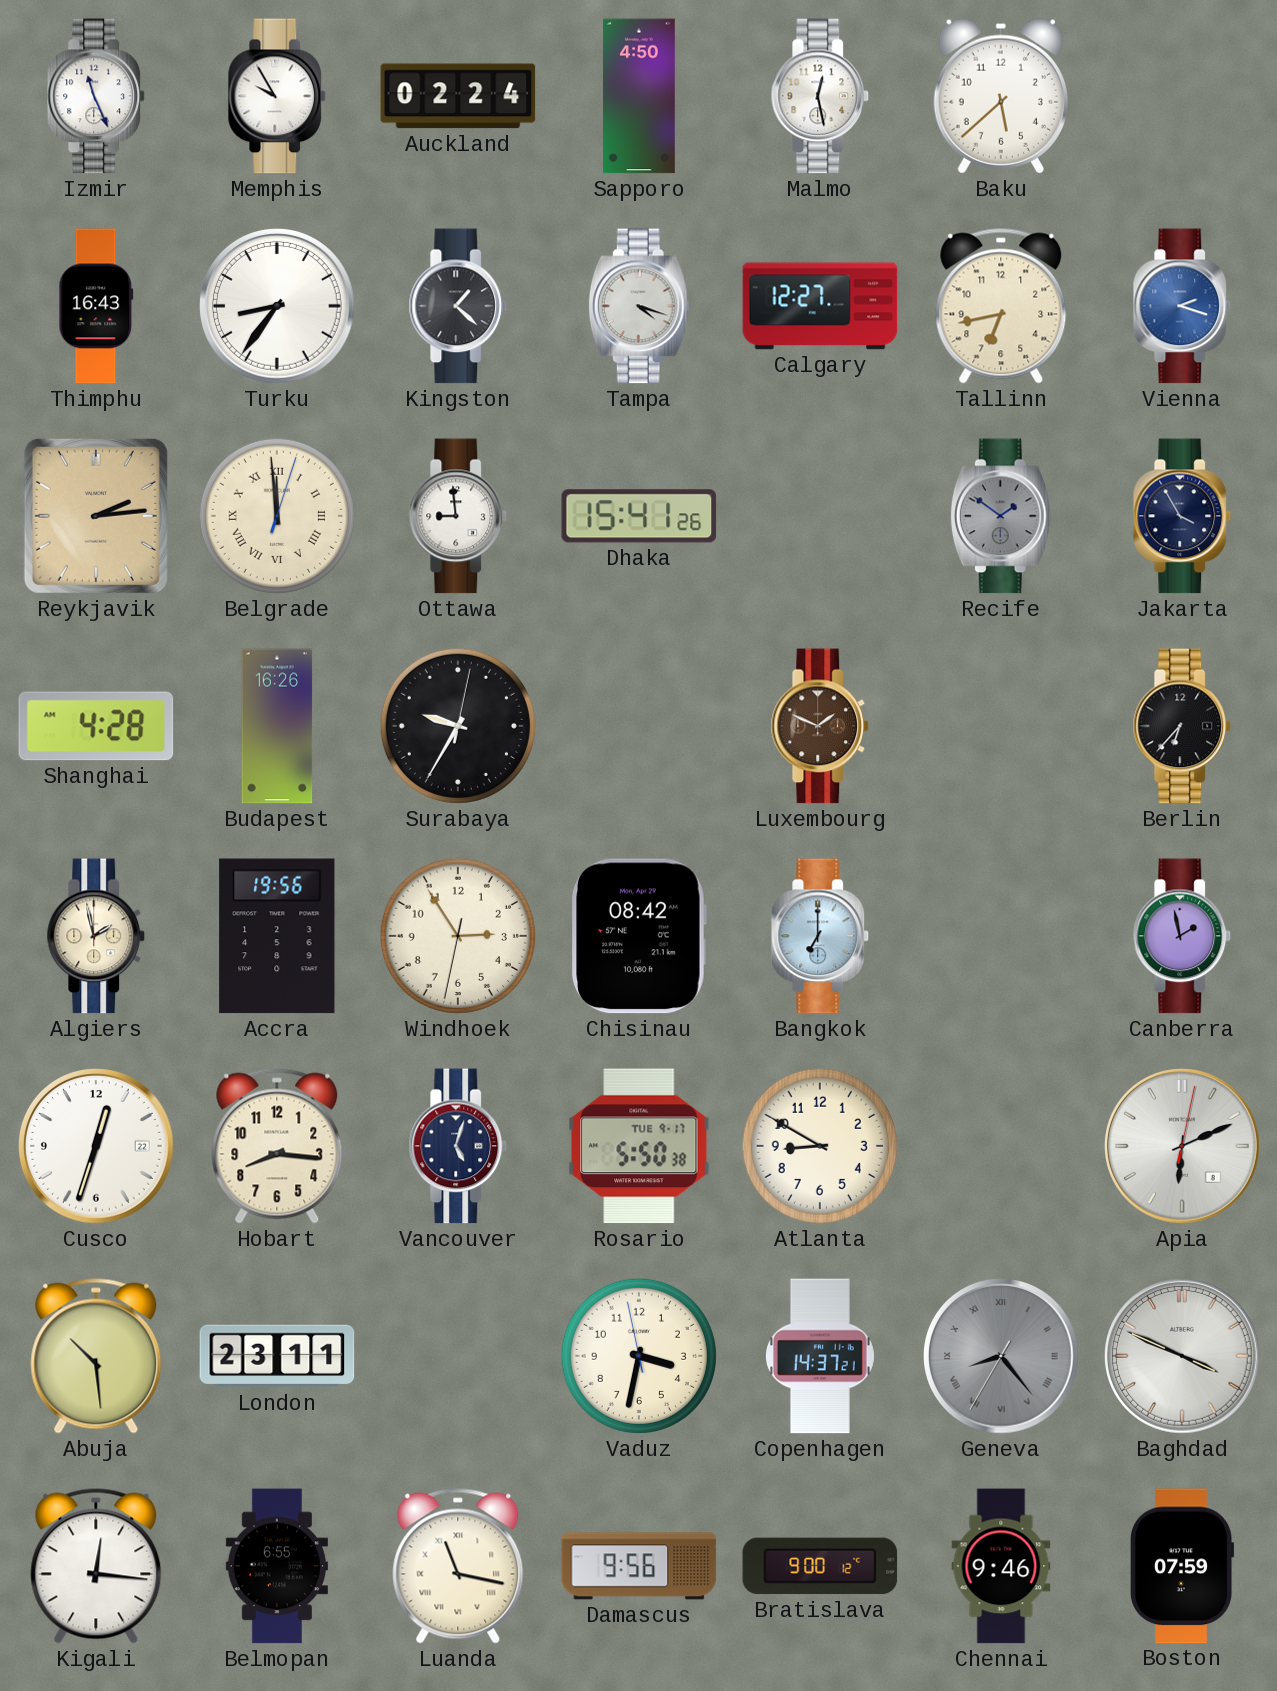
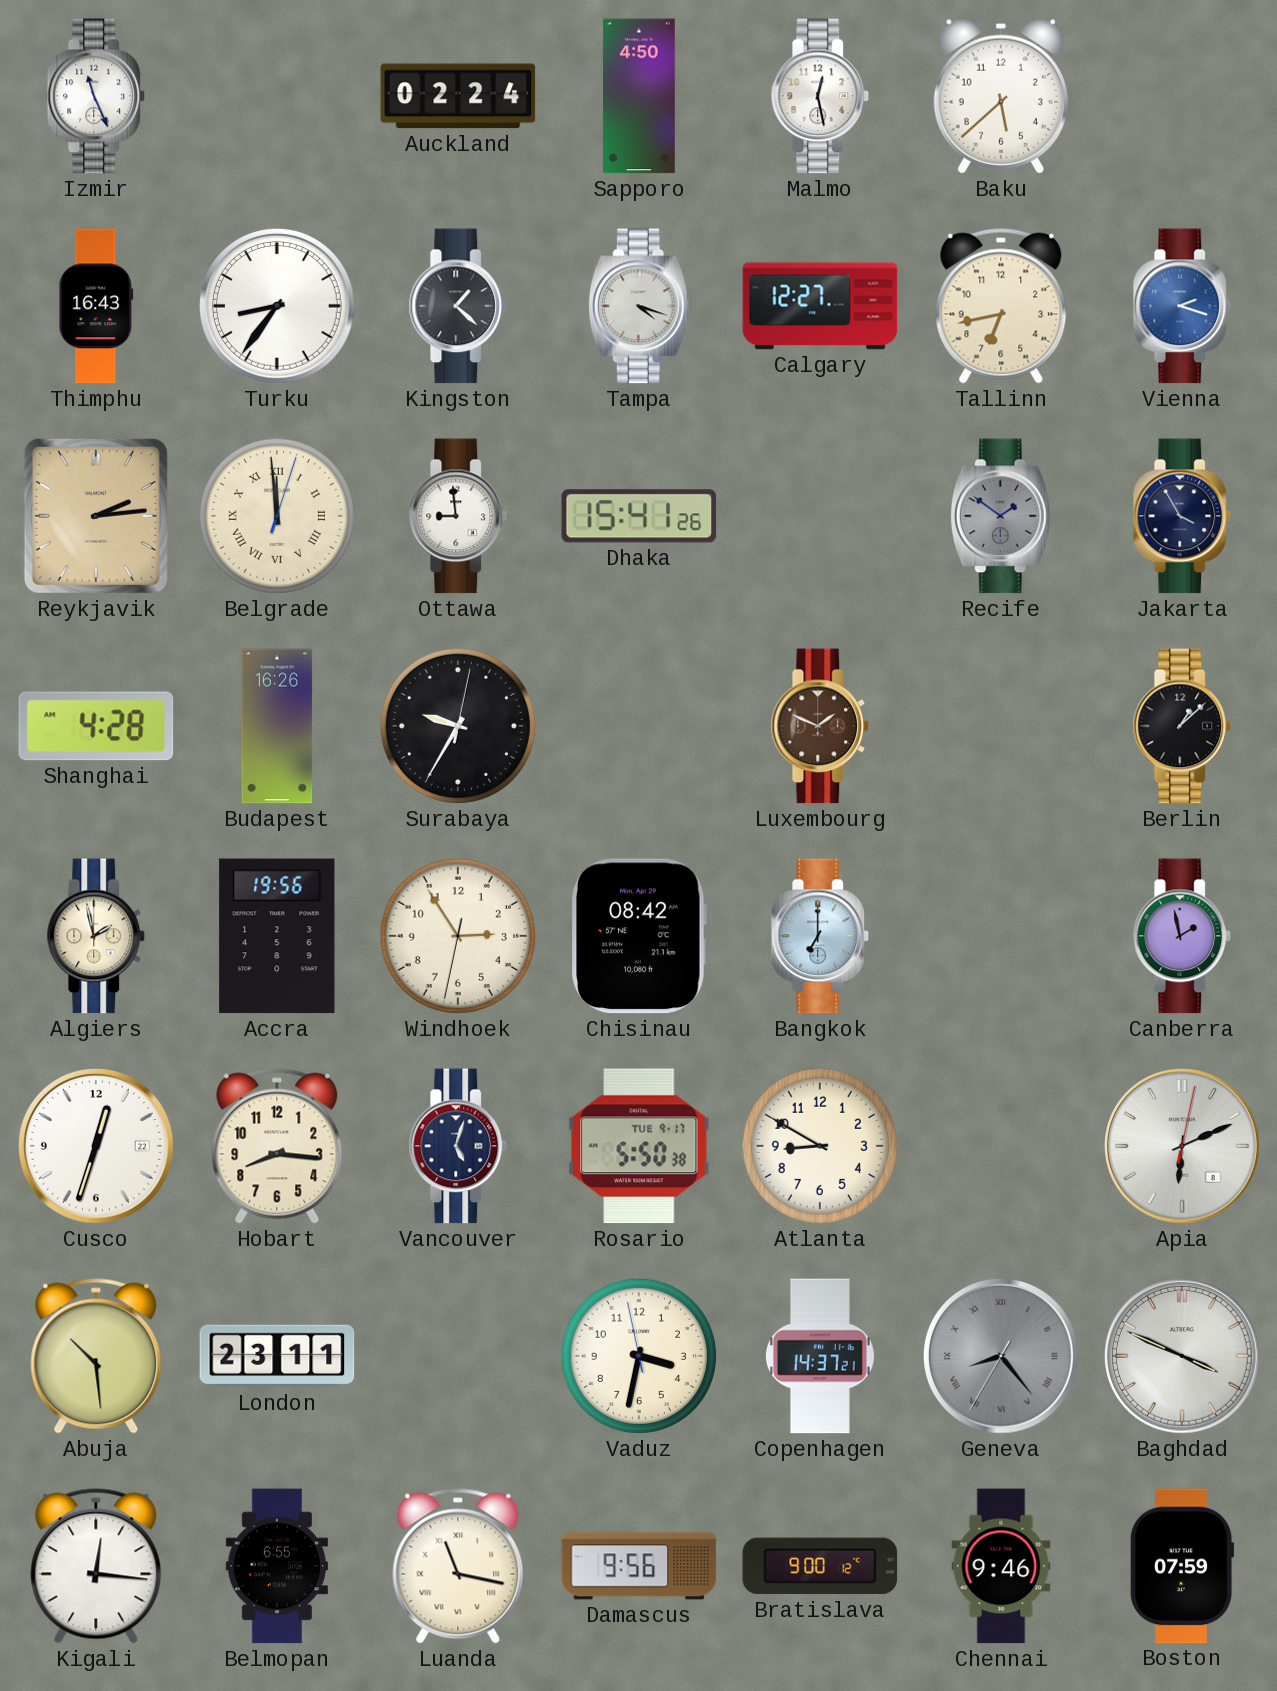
Memphis: 9:55 -> none (277, 96)
Berlin: 6:37 -> 1:08 (1182, 726)
